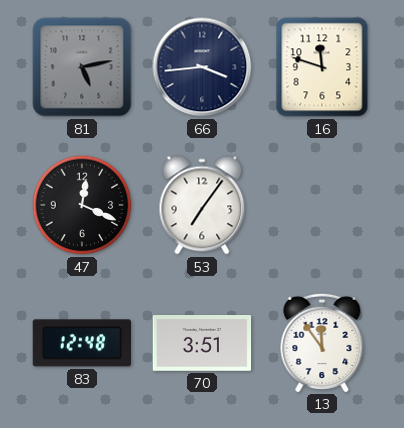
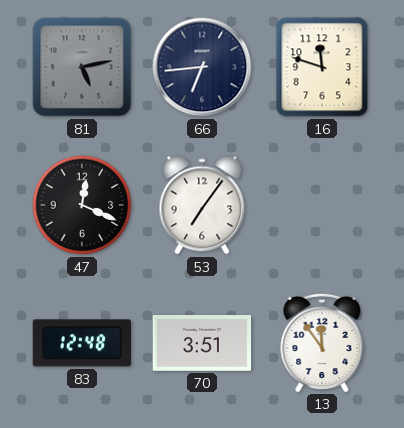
66: 3:44 -> 6:44 (202, 67)
